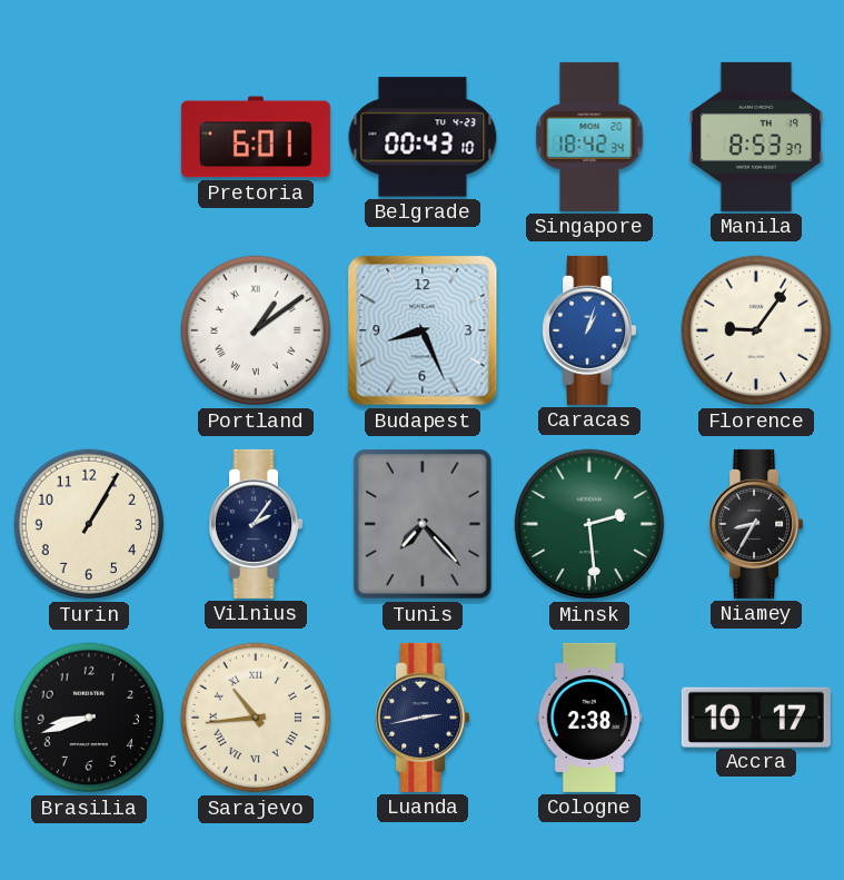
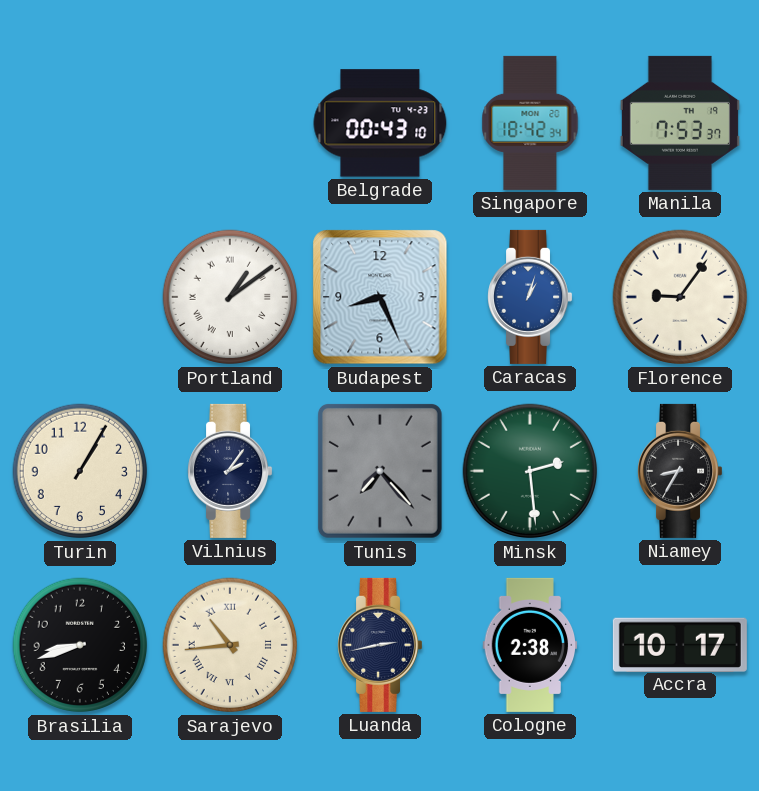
Pretoria: 6:01 -> none (256, 137)
Manila: 8:53 -> 7:53 (680, 123)
